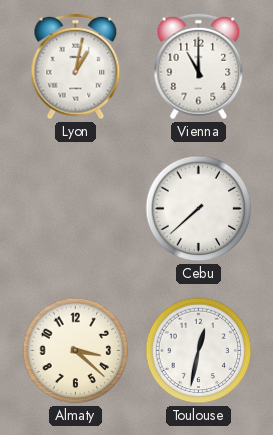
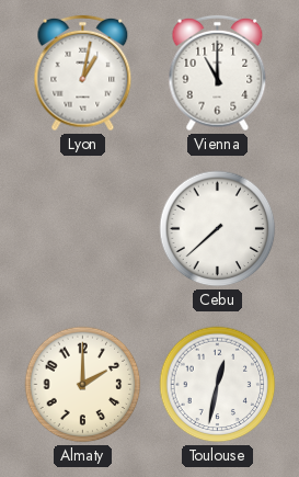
Almaty: 3:22 -> 2:00 (83, 385)
